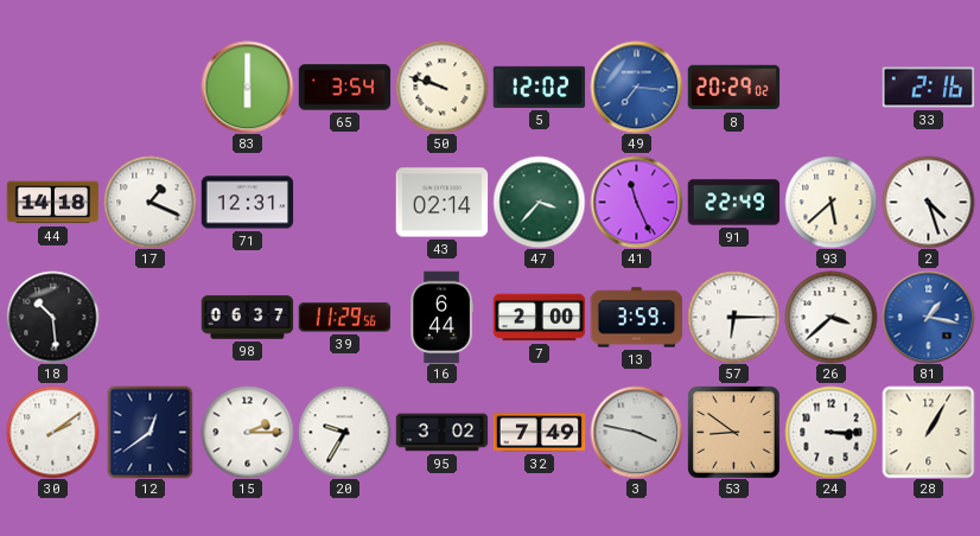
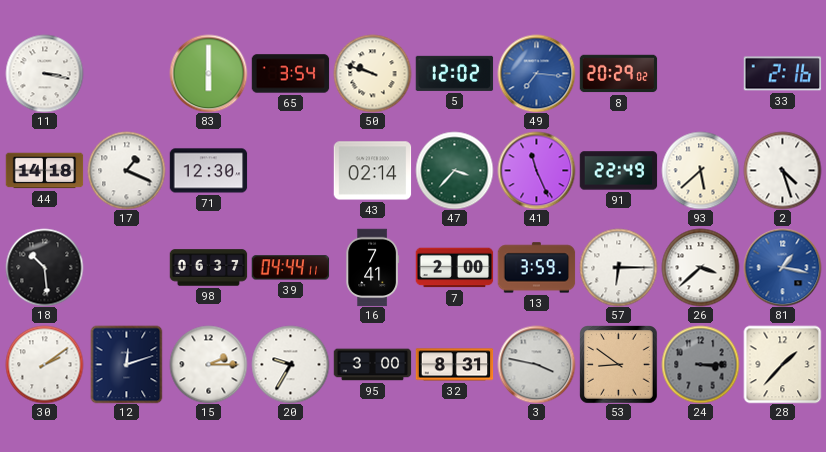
11: none -> 3:17 (44, 73)
71: 12:31 -> 12:30 (208, 171)
39: 11:29 -> 04:44 (290, 268)
16: 6:44 -> 7:41 (372, 267)
12: 12:39 -> 12:12 (127, 364)
95: 3:02 -> 3:00 (372, 365)
32: 7:49 -> 8:31 (454, 365)
24 dial: white -> grey (700, 364)
28: 1:05 -> 1:37 (782, 364)
